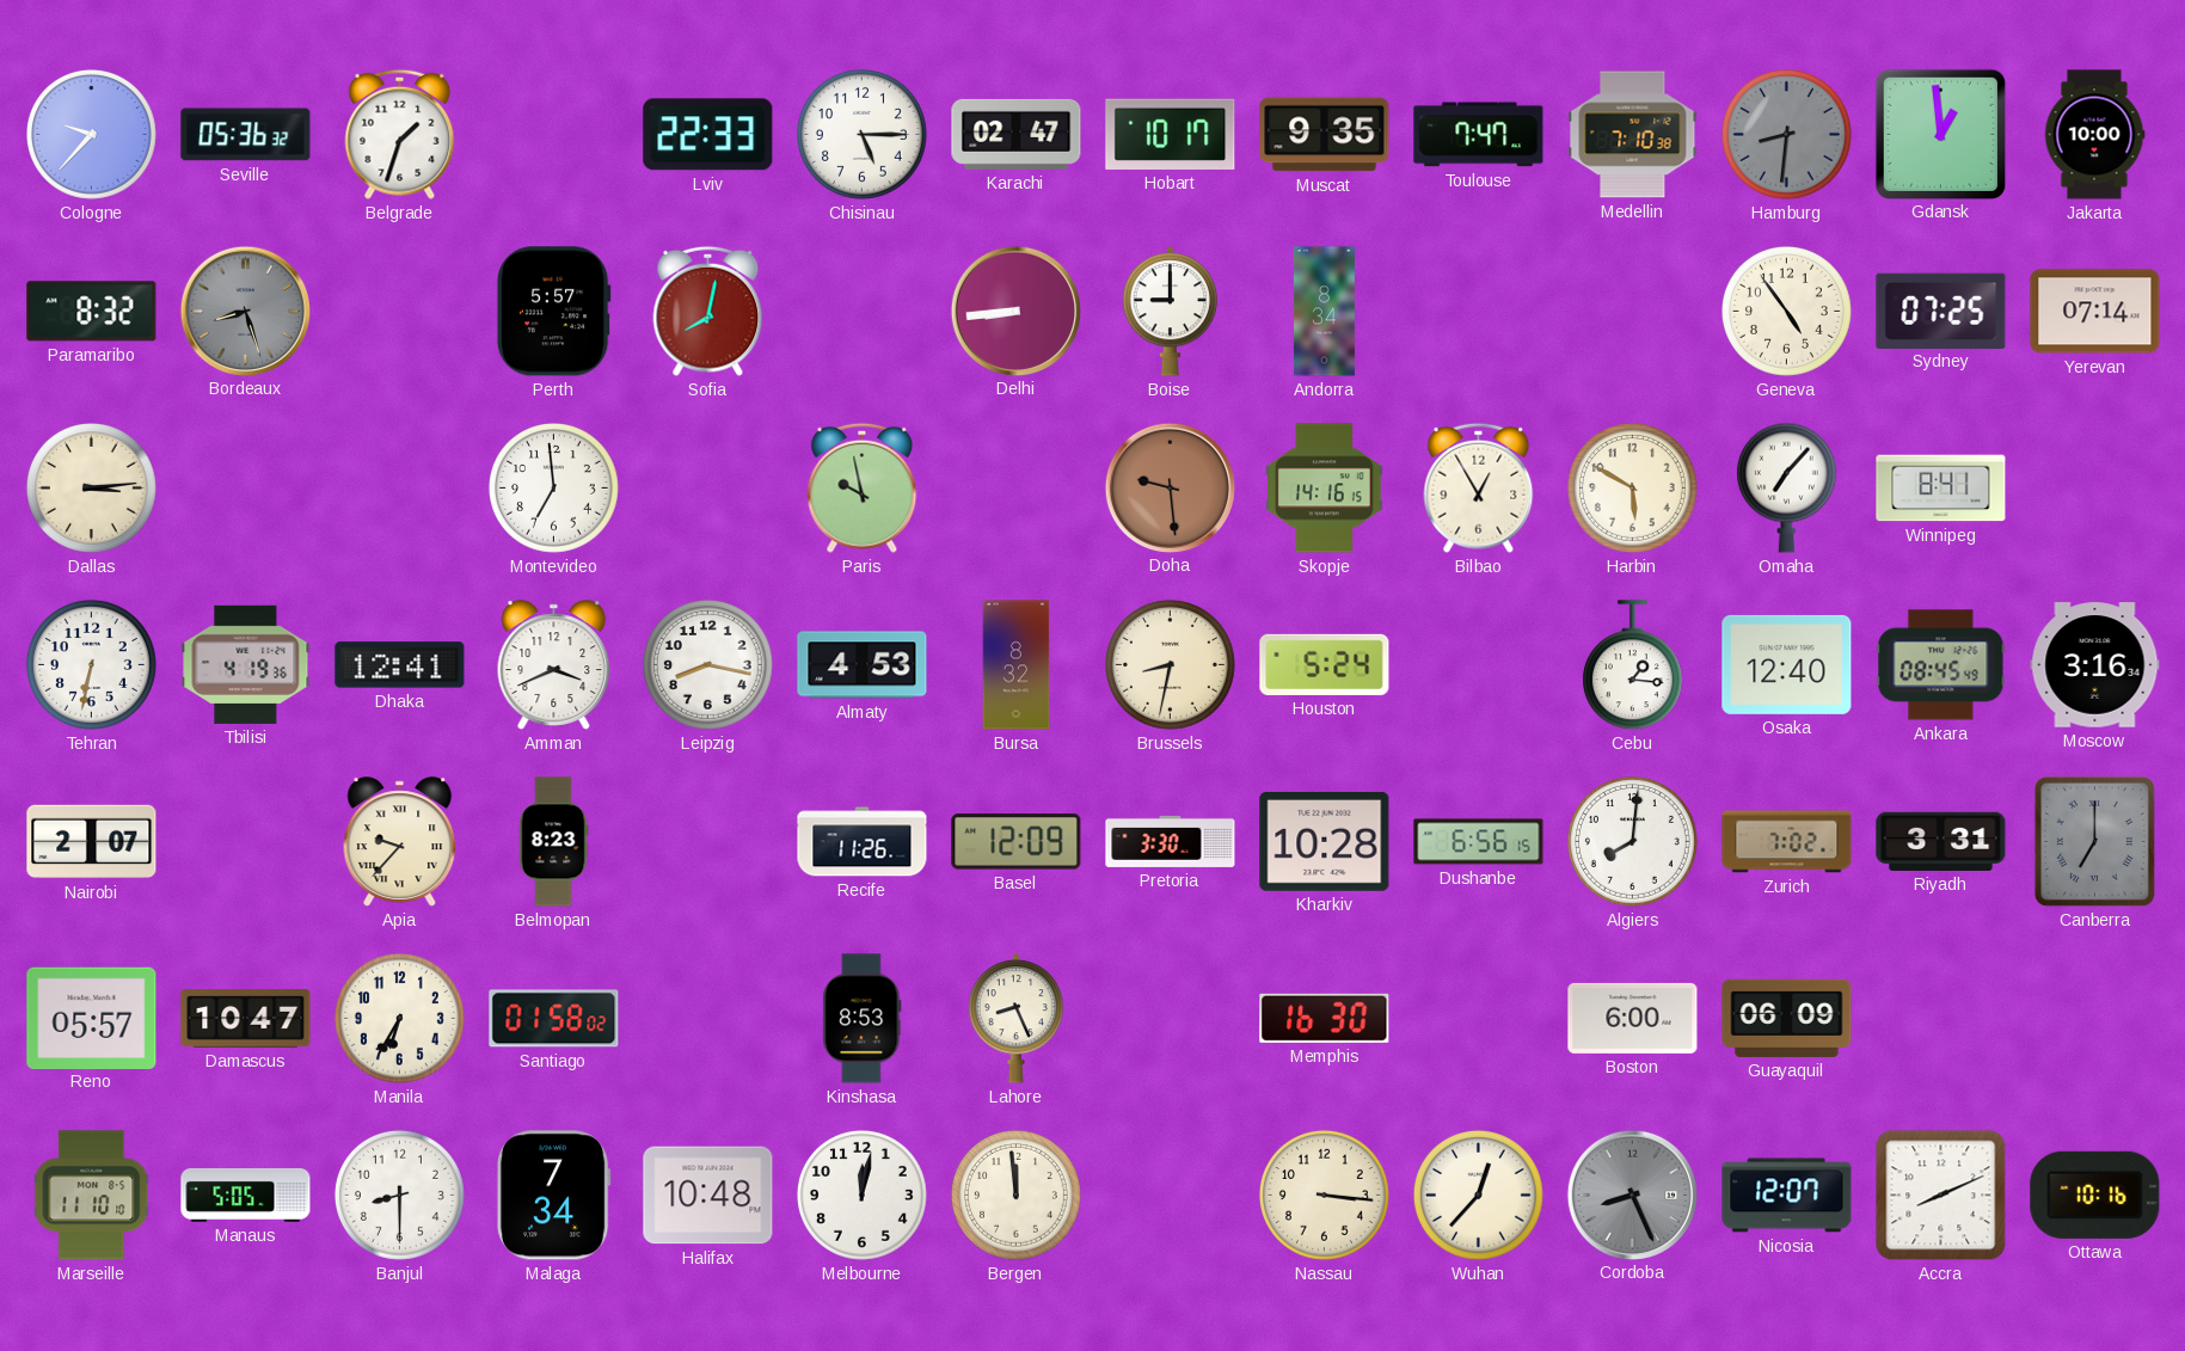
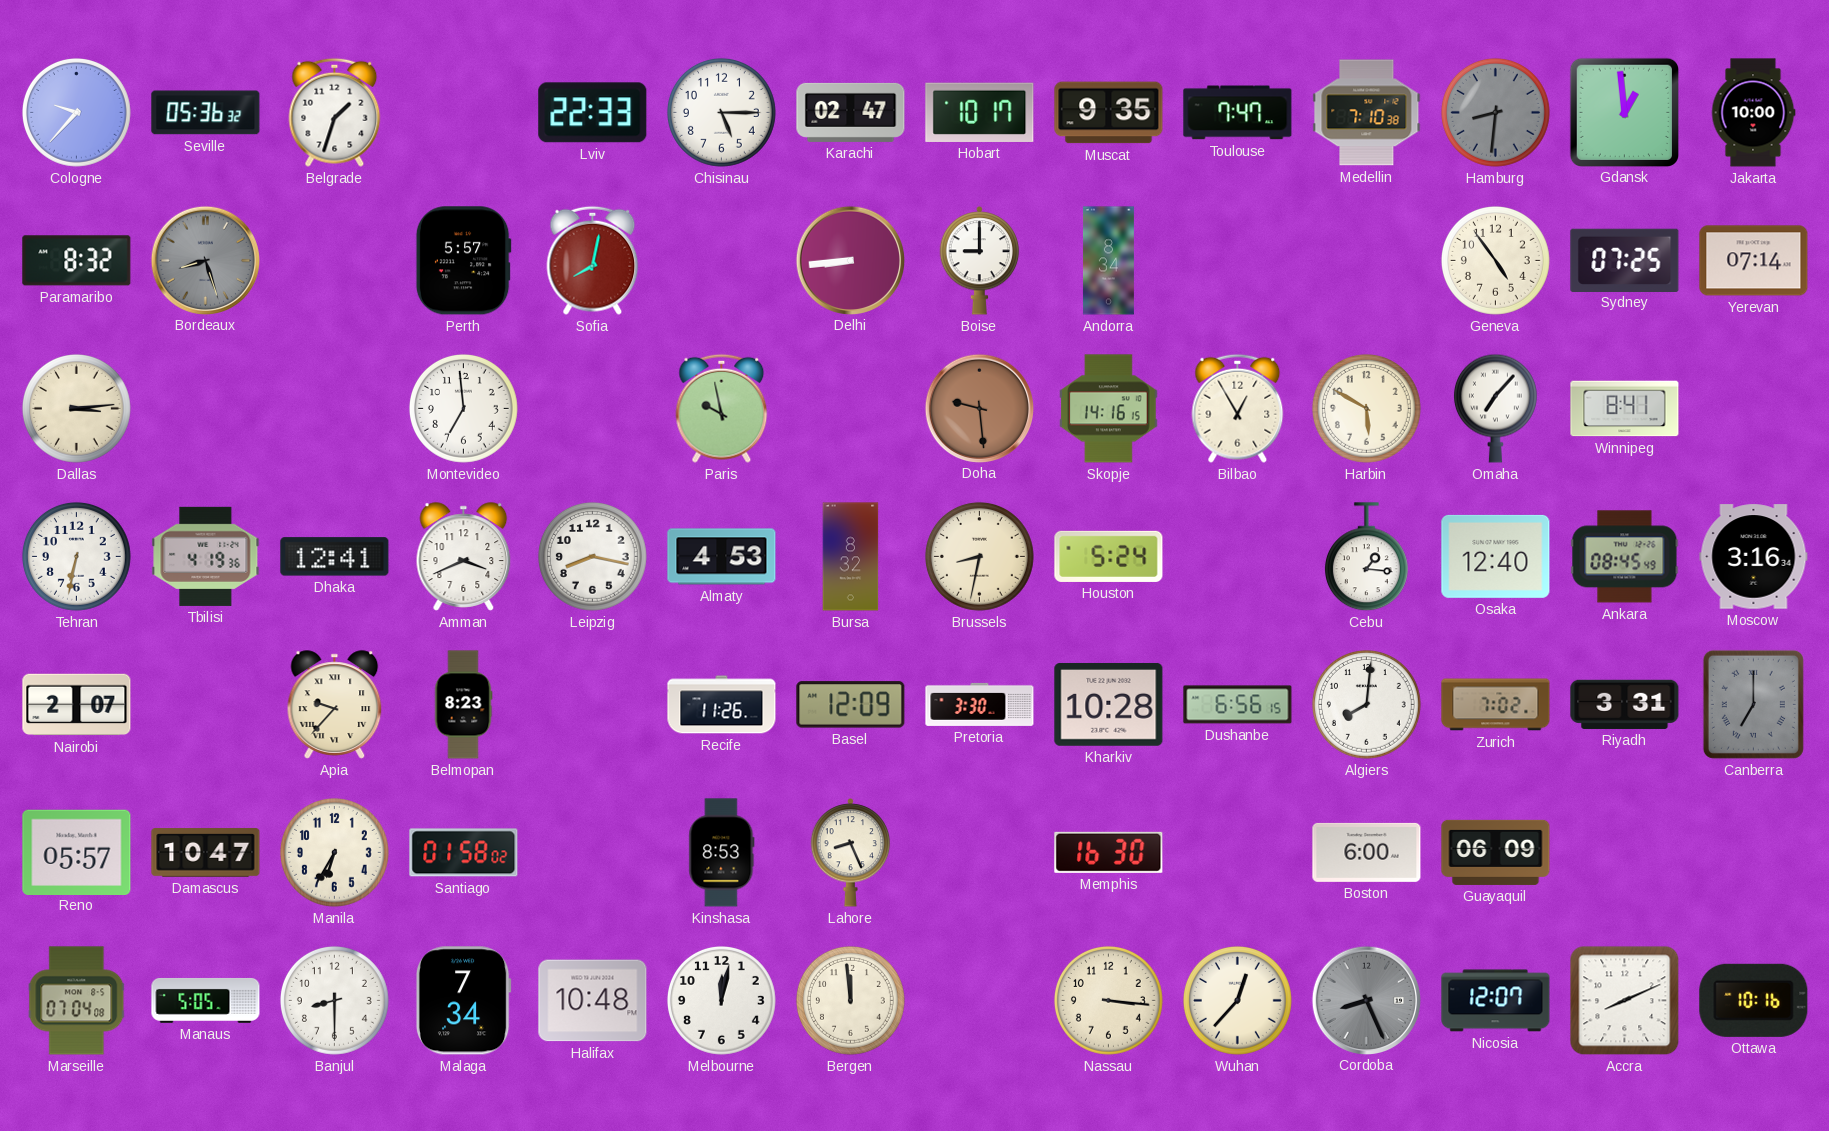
Marseille: 11:10 -> 07:04 (77, 1001)
